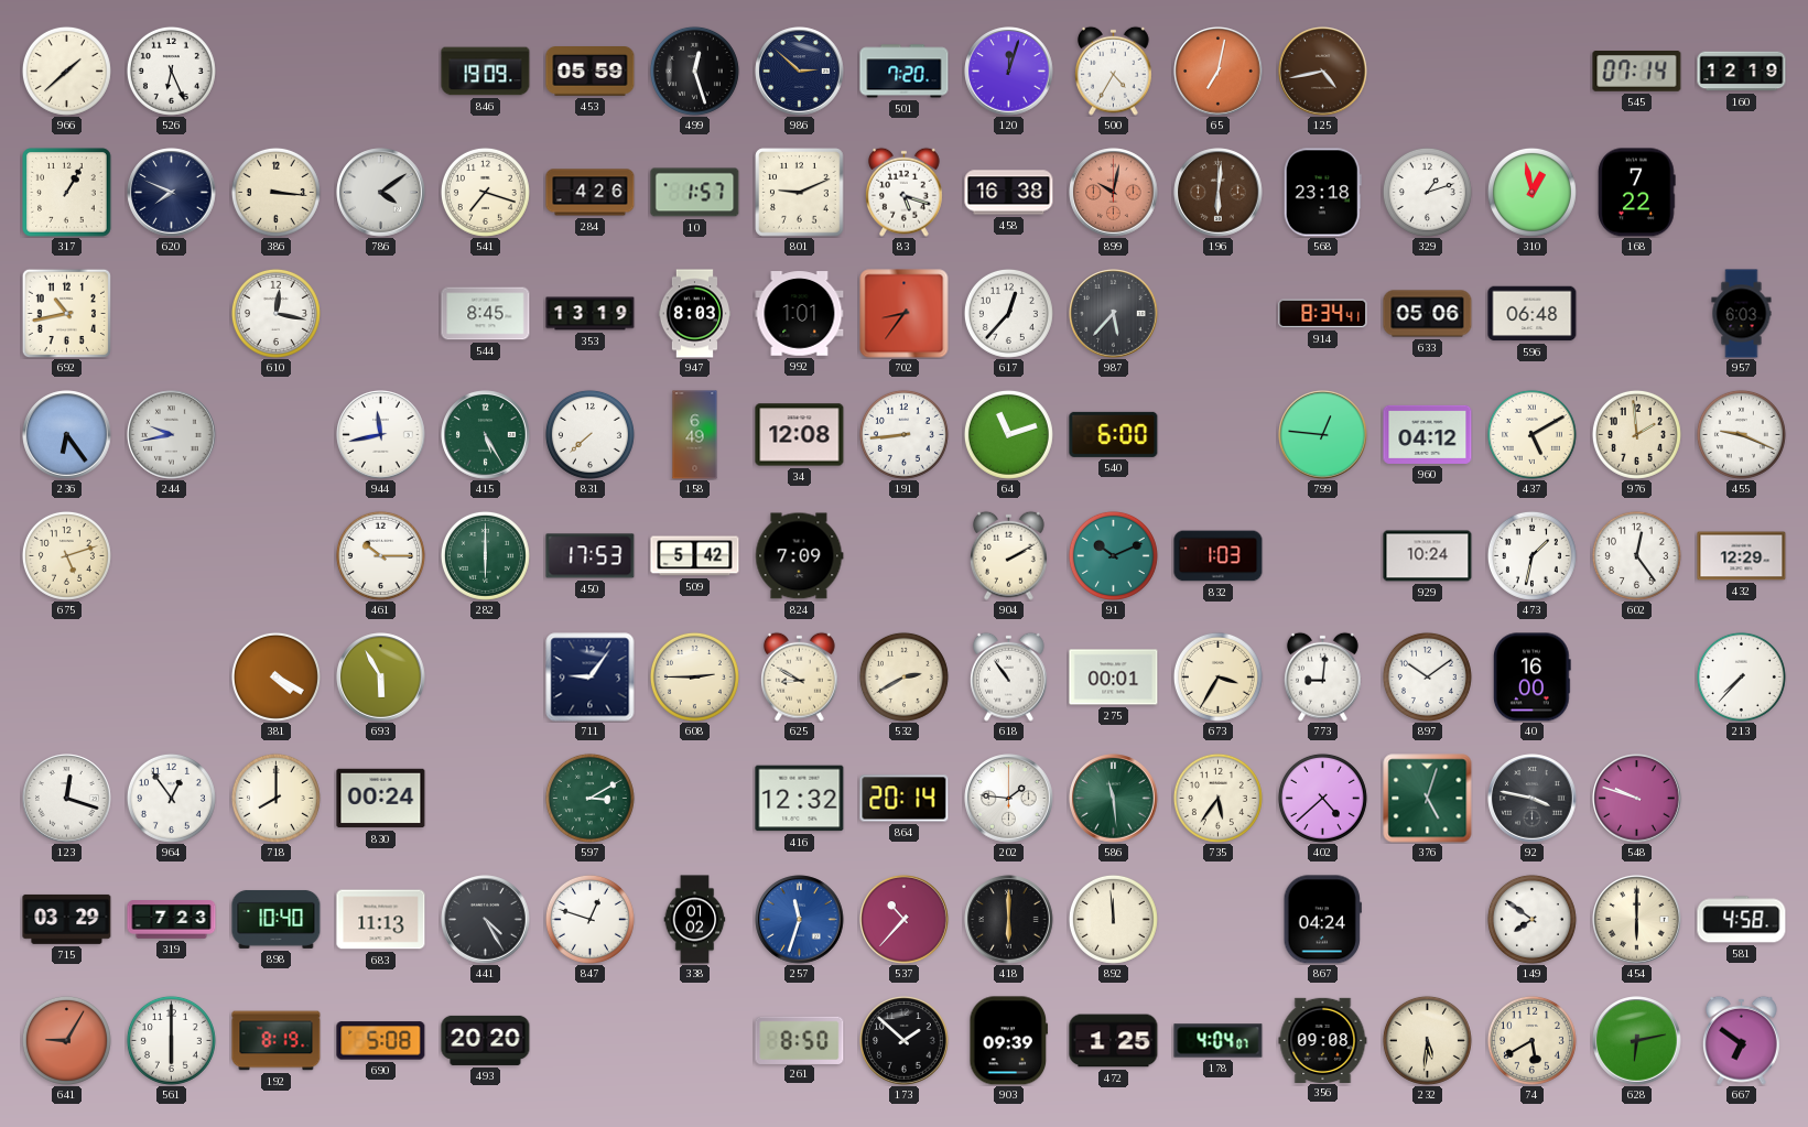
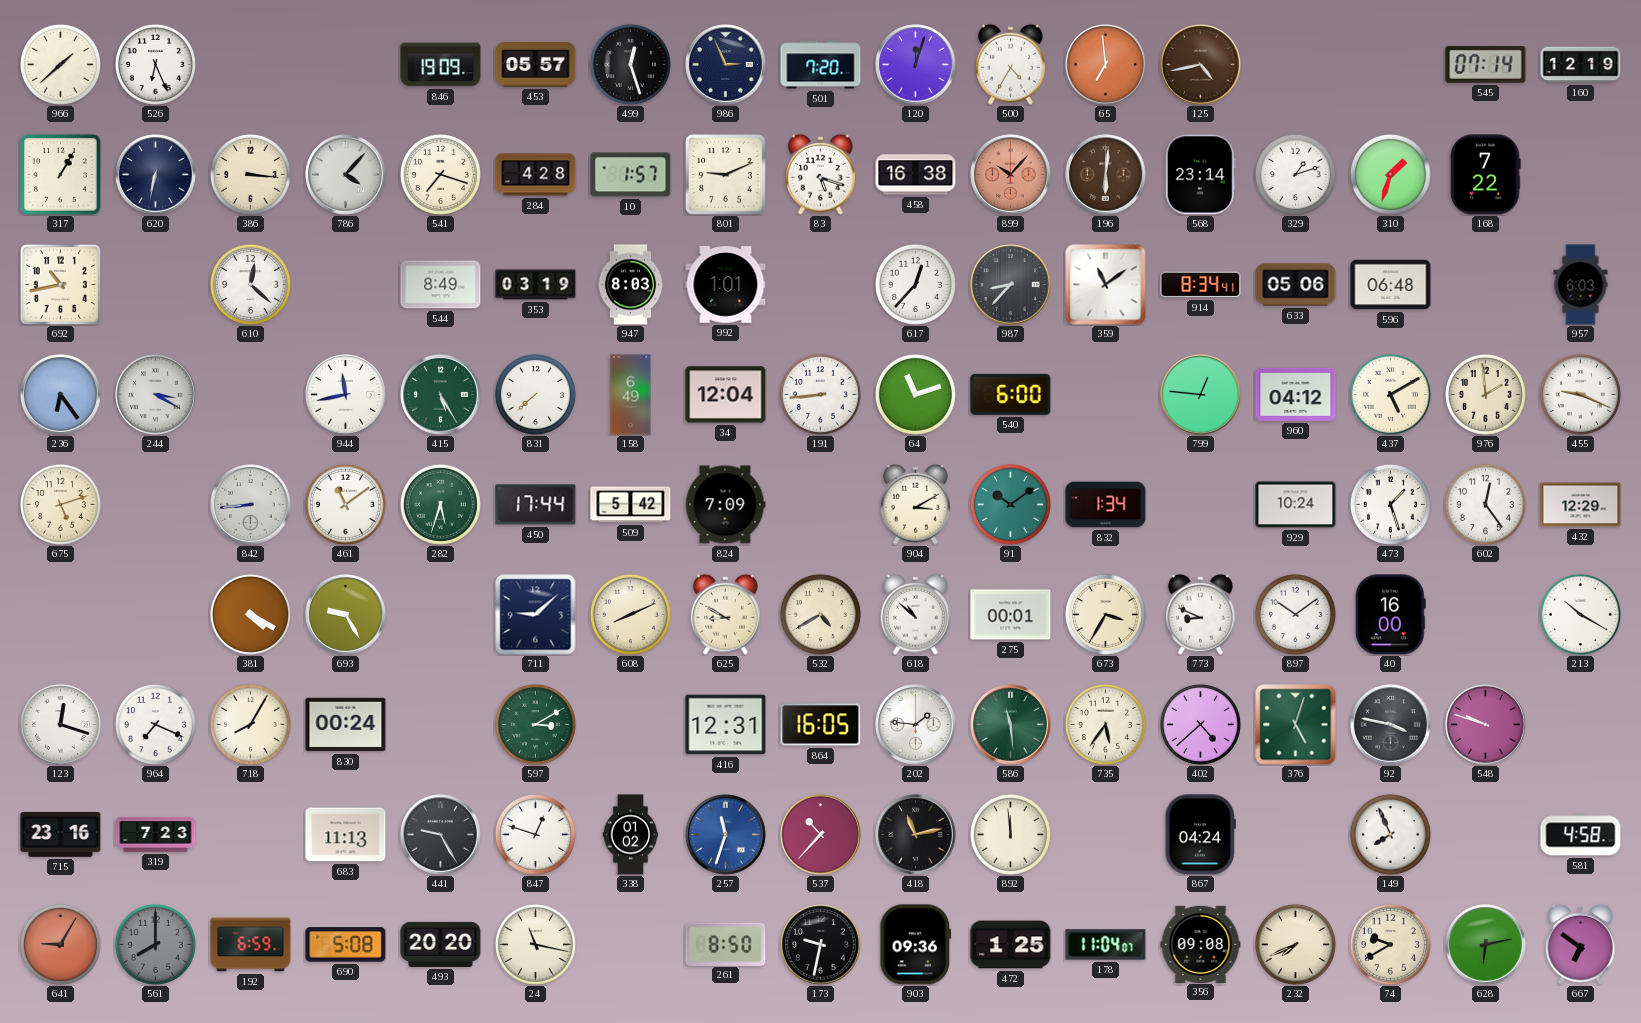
453: 05:59 -> 05:57 (536, 65)
986: 2:52 -> 2:56 (726, 65)
65: 7:02 -> 6:59 (1106, 65)
620: 7:49 -> 6:32 (156, 175)
786: 4:09 -> 4:07 (346, 175)
284: 4:26 -> 4:28 (536, 175)
899: 10:02 -> 10:07 (1011, 175)
568: 23:18 -> 23:14 (1200, 175)
310: 12:58 -> 1:33 (1390, 174)
610: 12:17 -> 12:22 (250, 284)
544: 8:45 -> 8:49 (441, 285)
353: 13:19 -> 03:19 (536, 285)
702: 8:36 -> none (905, 314)
987: 5:37 -> 8:37 (1011, 285)
359: none -> 11:09 (1106, 285)
244: 9:43 -> 3:20 (156, 395)
34: 12:08 -> 12:04 (726, 395)
842: none -> 8:44 (251, 505)
461: 10:15 -> 11:09 (345, 504)
282: 6:00 -> 5:33 (440, 504)
450: 17:53 -> 17:44 (536, 505)
904: 2:10 -> 3:10 (916, 504)
91: 10:11 -> 10:09 (1010, 504)
832: 1:03 -> 1:34 (1106, 505)
473: 1:32 -> 1:27 (1390, 504)
693: 5:55 -> 9:25 (346, 615)
711: 9:06 -> 9:08 (536, 615)
608: 2:45 -> 8:11 (630, 614)
532: 2:40 -> 4:40 (820, 614)
618: 10:54 -> 10:52 (916, 614)
773: 9:01 -> 8:49 (1201, 614)
213: 7:37 -> 10:20 (1580, 614)
964: 12:54 -> 7:19 (155, 724)
718: 8:00 -> 8:05 (250, 724)
416: 12:32 -> 12:31 (726, 725)
864: 20:14 -> 16:05 (821, 725)
715: 03:29 -> 23:16 (61, 834)
898: 10:40 -> none (277, 919)
441: 4:25 -> 9:25 (441, 835)
418: 6:00 -> 11:13 (916, 835)
149: 7:51 -> 7:56 (1390, 834)
454: 6:00 -> none (1637, 920)
561: 6:00 -> 8:00 (155, 944)
561 dial: white -> grey (155, 944)
192: 8:19 -> 6:59 (251, 945)
24: none -> 11:17 (535, 944)
173: 1:52 -> 9:32 (821, 945)
903: 09:39 -> 09:36 (916, 945)
178: 4:04 -> 11:04 (1106, 945)
232: 5:31 -> 7:41 (1295, 944)
74: 5:40 -> 9:40 (1390, 944)
